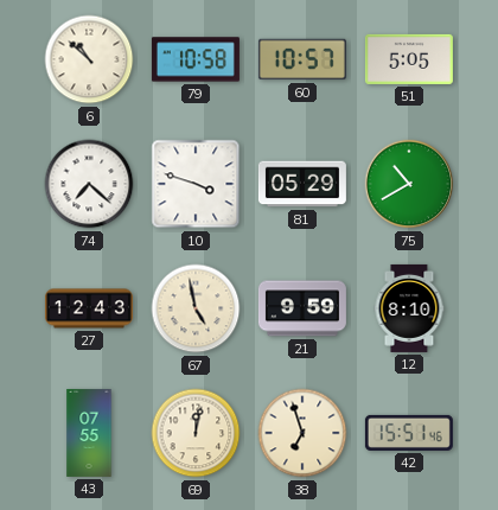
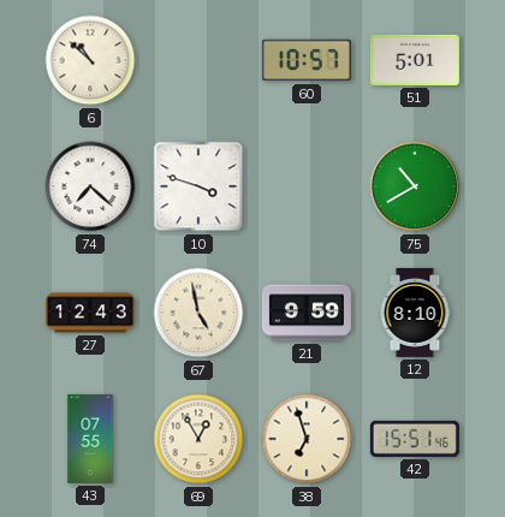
79: 10:58 -> none (196, 59)
51: 5:05 -> 5:01 (415, 60)
81: 05:29 -> none (302, 184)
69: 12:02 -> 12:55 (198, 439)
